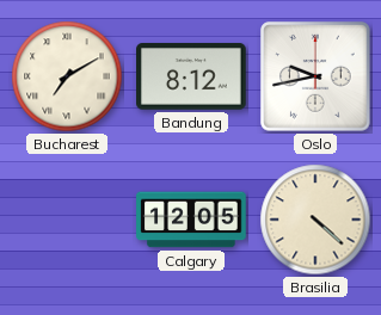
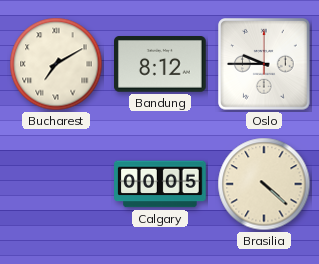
Oslo: 9:43 -> 9:45 (264, 64)
Calgary: 12:05 -> 00:05 (160, 184)
